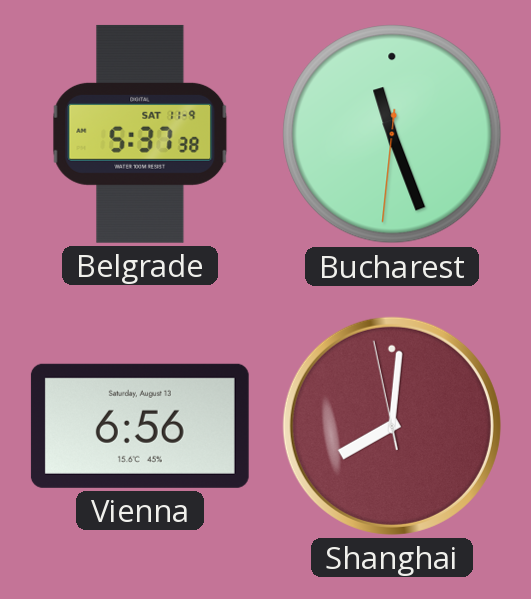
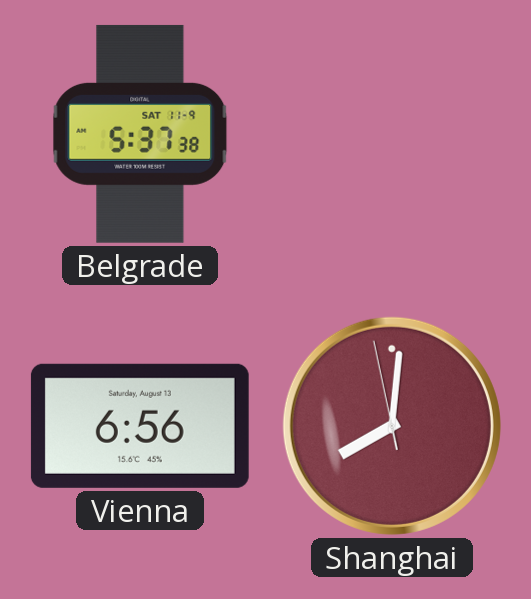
Bucharest: 11:26 -> none (392, 134)
